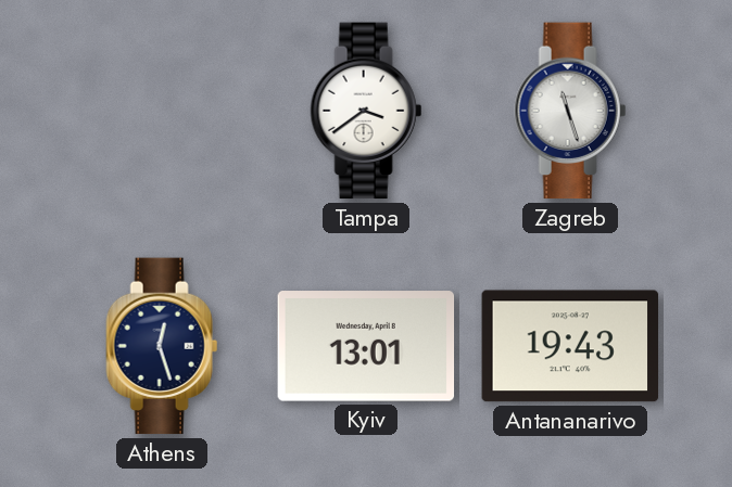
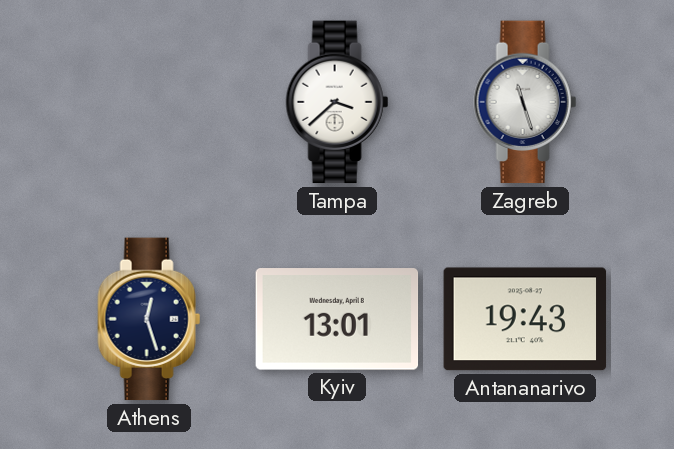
Tampa: 3:39 -> 3:38 (337, 102)
